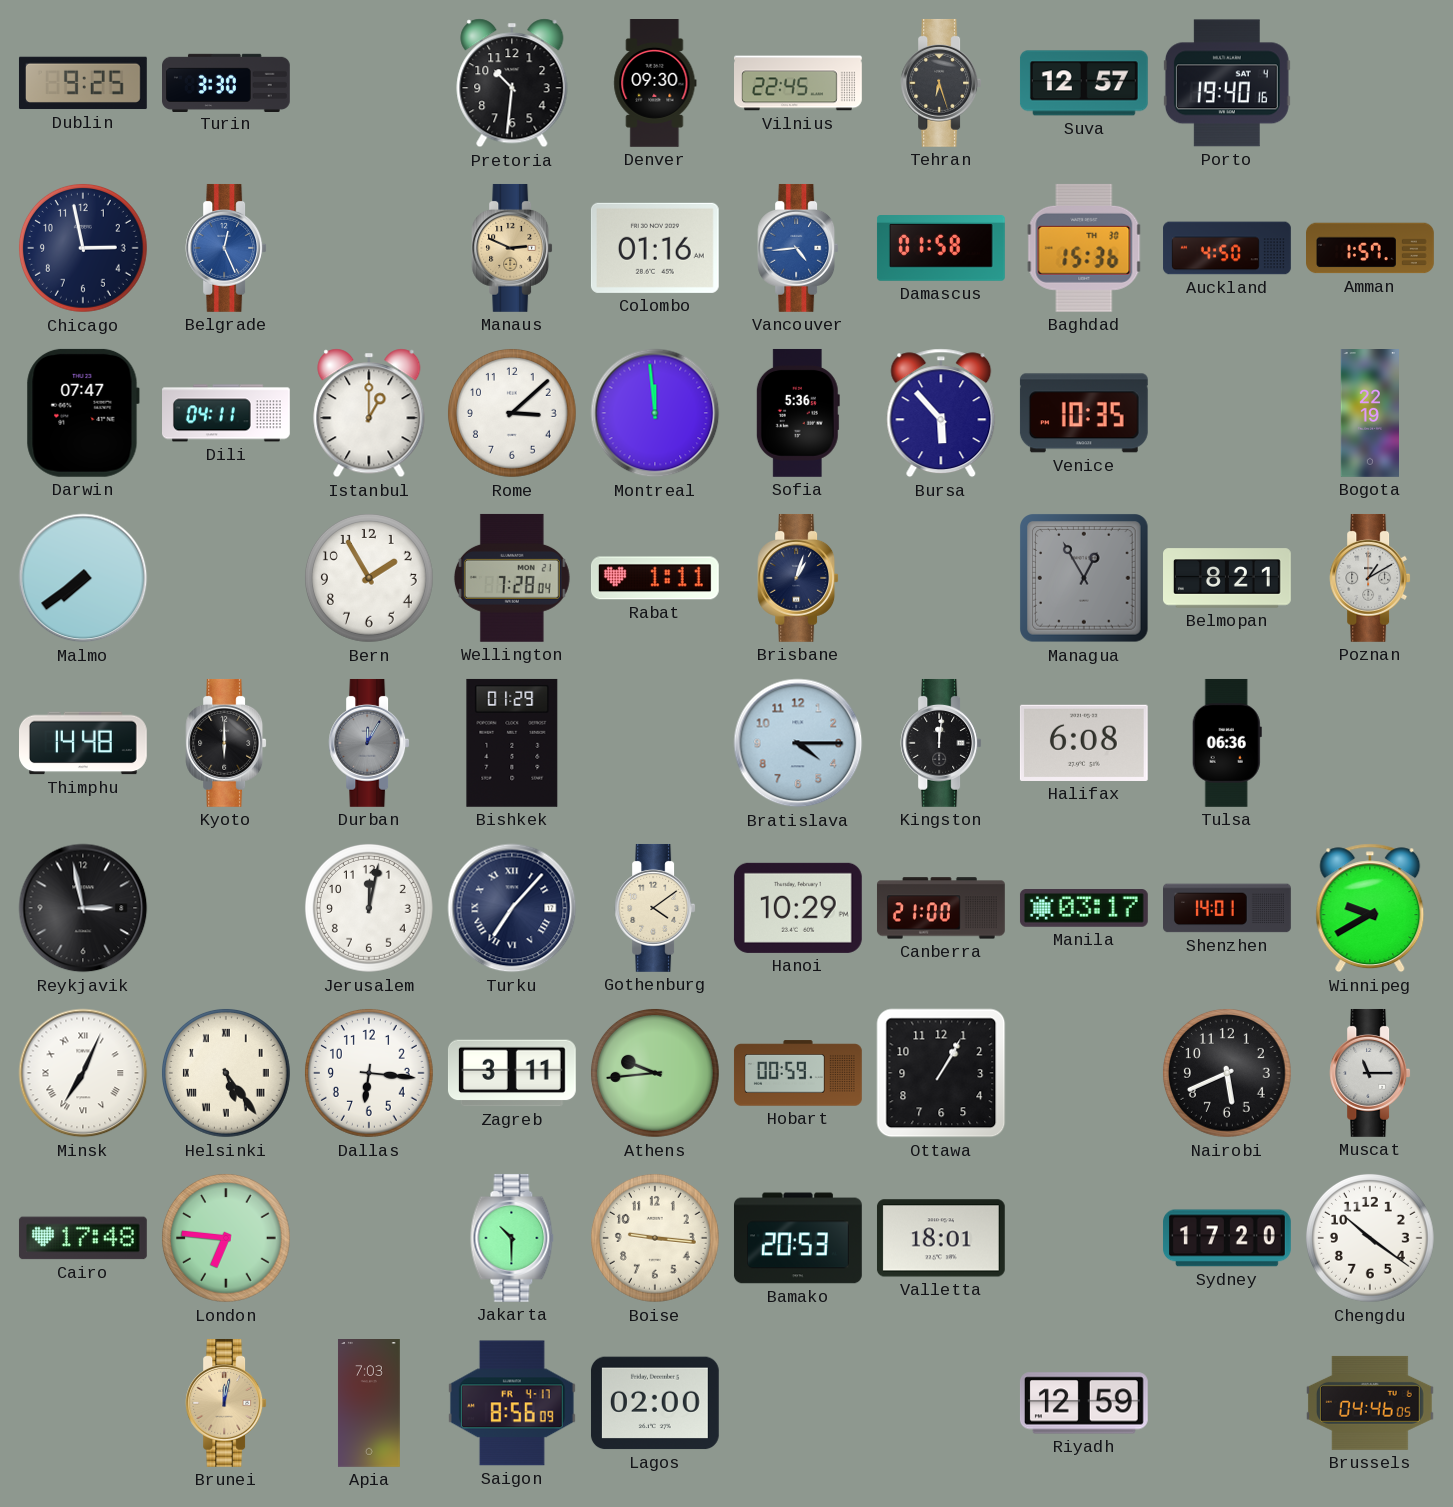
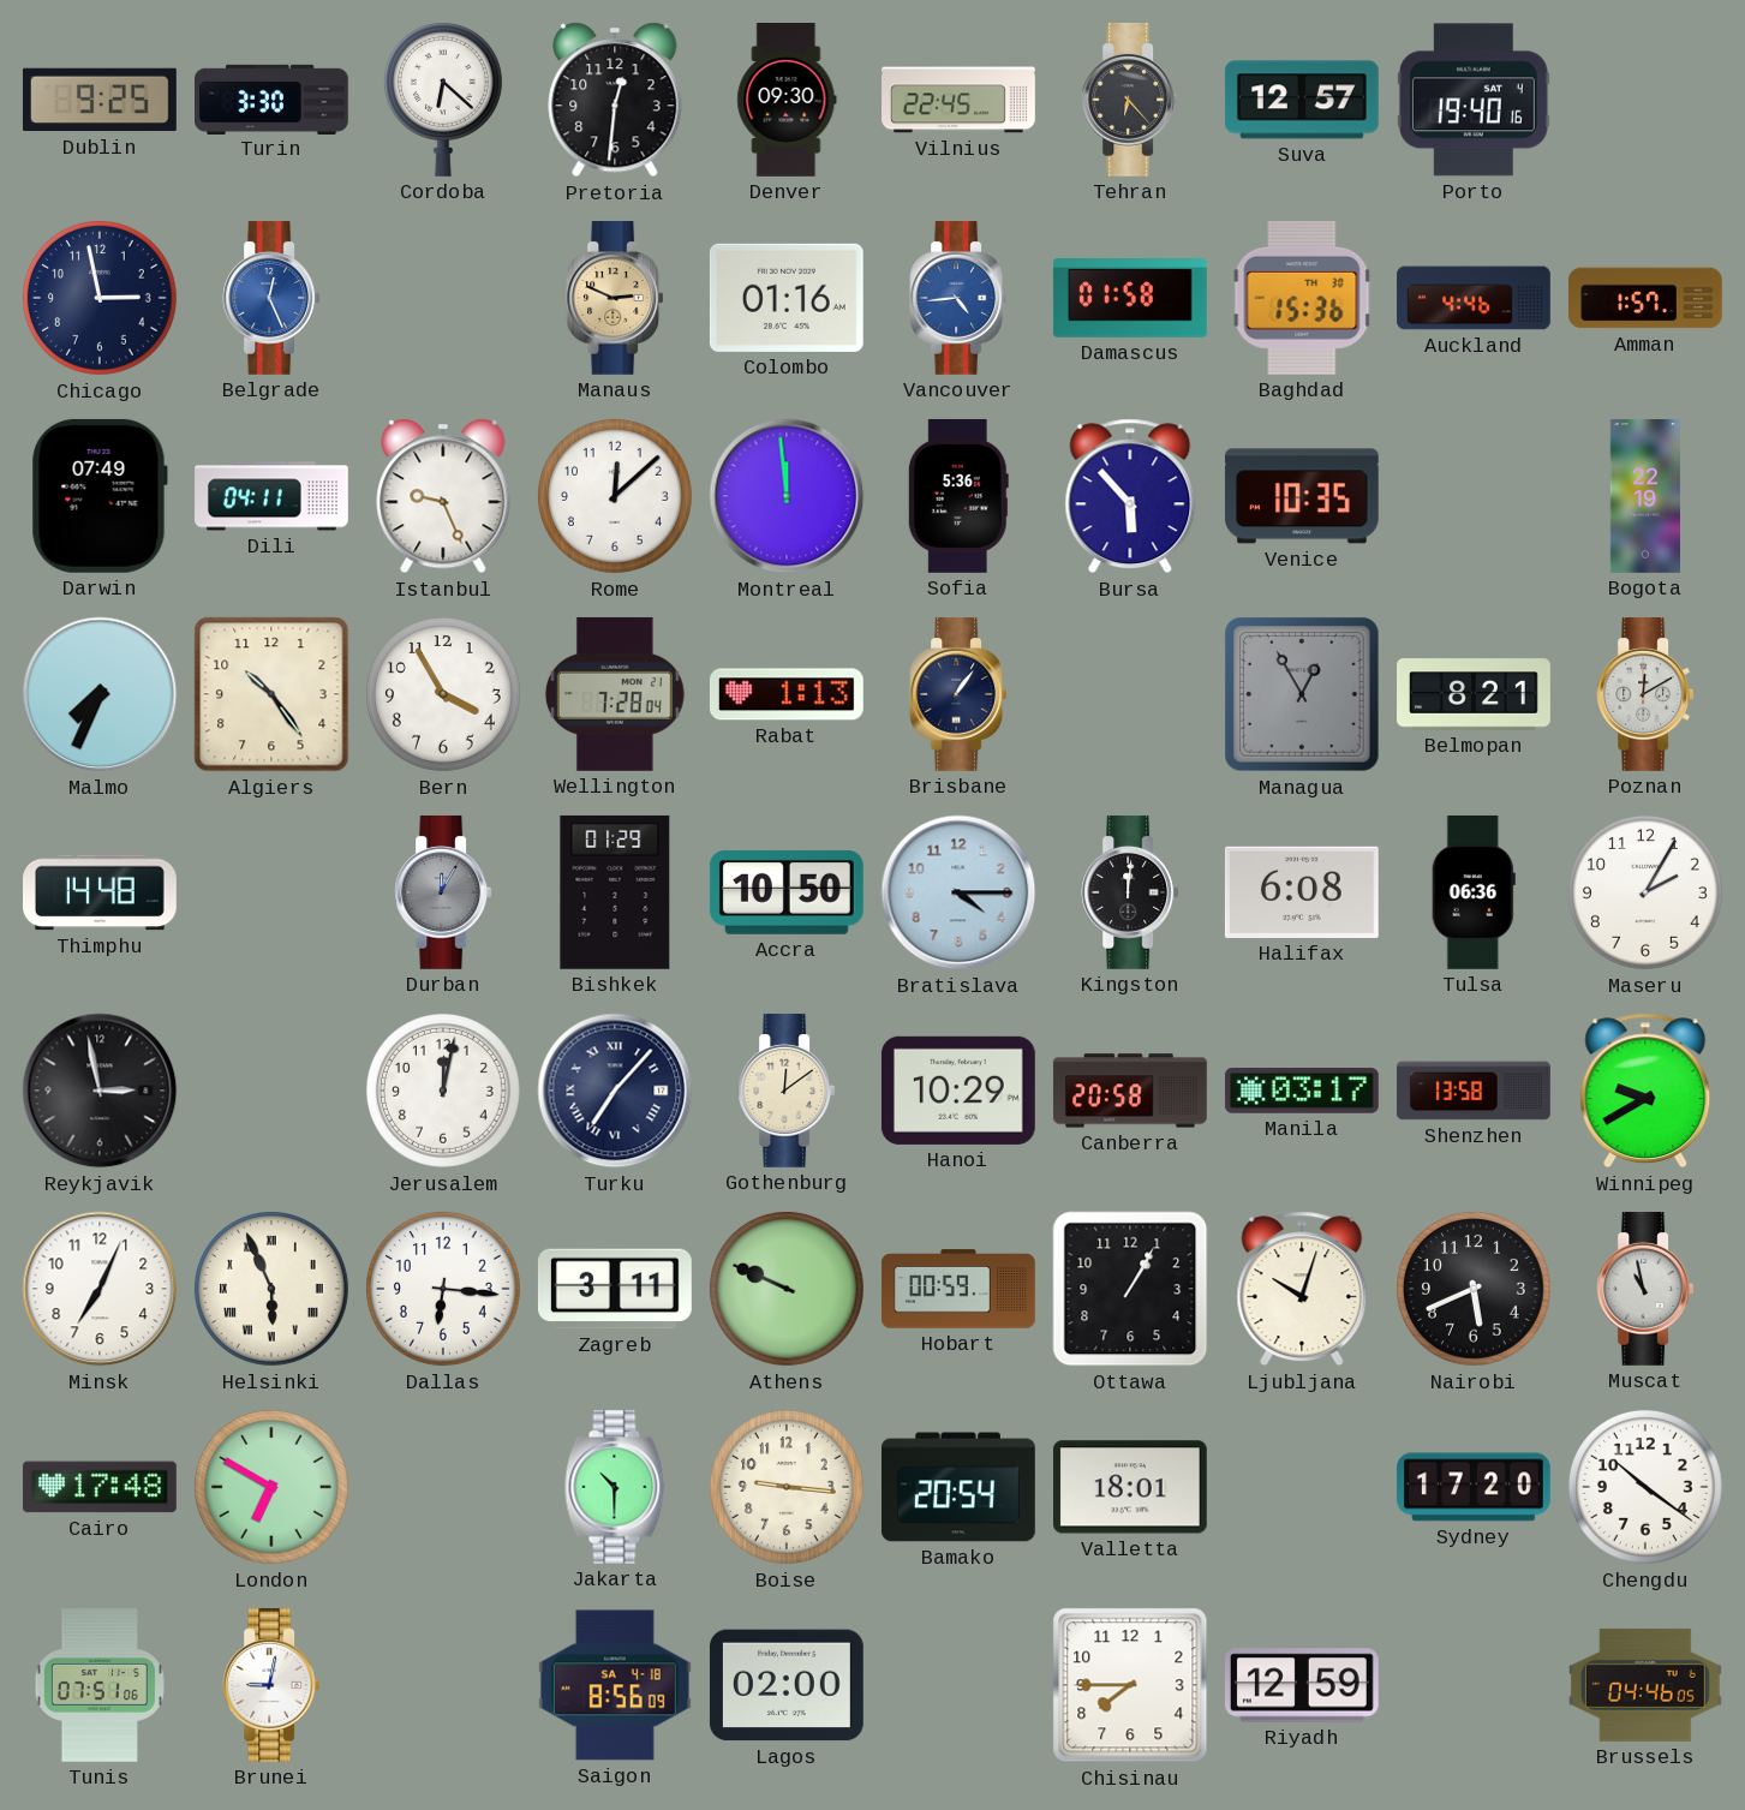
Cordoba: none -> 6:22 (443, 100)
Pretoria: 10:31 -> 12:31 (615, 100)
Tehran: 6:27 -> 6:23 (1130, 100)
Auckland: 4:50 -> 4:46 (1474, 298)
Darwin: 07:47 -> 07:49 (100, 496)
Istanbul: 1:00 -> 9:26 (443, 496)
Rome: 3:08 -> 12:08 (616, 497)
Malmo: 7:39 -> 7:34 (100, 694)
Algiers: none -> 10:24 (271, 694)
Bern: 1:55 -> 3:55 (444, 695)
Rabat: 1:11 -> 1:13 (787, 694)
Brisbane: 1:03 -> 1:06 (958, 694)
Poznan: 1:10 -> 12:10 (1645, 694)
Kyoto: 6:00 -> none (226, 743)
Accra: none -> 10:50 (787, 892)
Maseru: none -> 2:05 (1647, 894)
Gothenburg: 4:09 -> 12:09 (787, 1091)
Canberra: 21:00 -> 20:58 (1130, 1091)
Shenzhen: 14:01 -> 13:58 (1475, 1091)
Minsk numerals: Roman -> Arabic (100, 1289)
Helsinki: 5:24 -> 5:56 (273, 1290)
Athens: 9:44 -> 9:49 (788, 1290)
Ljubljana: none -> 10:03 (1302, 1289)
Muscat: 11:15 -> 10:58 (1645, 1289)
London: 6:46 -> 6:50 (273, 1488)
Bamako: 20:53 -> 20:54 (958, 1487)
Tunis: none -> 07:51 (100, 1686)
Brunei: 12:02 -> 9:02 (271, 1685)
Brunei dial: champagne -> white (271, 1685)
Apia: 7:03 -> none (369, 1404)
Saigon date: FR 4-17 -> SA 4-18 (615, 1685)
Chisinau: none -> 7:45 (1130, 1685)
